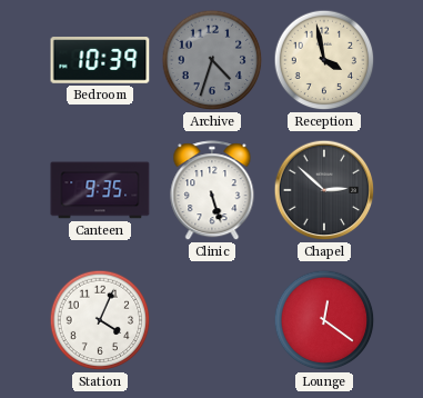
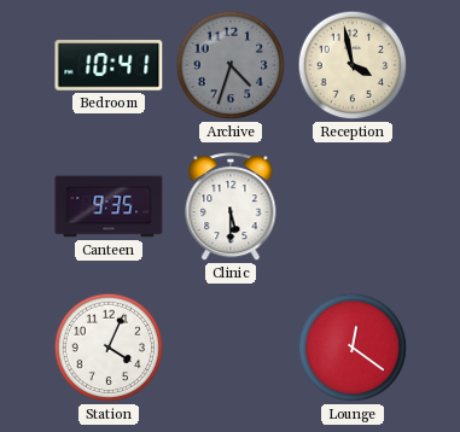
Bedroom: 10:39 -> 10:41 (109, 65)
Clinic: 5:27 -> 5:30 (231, 208)
Chapel: 2:52 -> none (324, 190)
